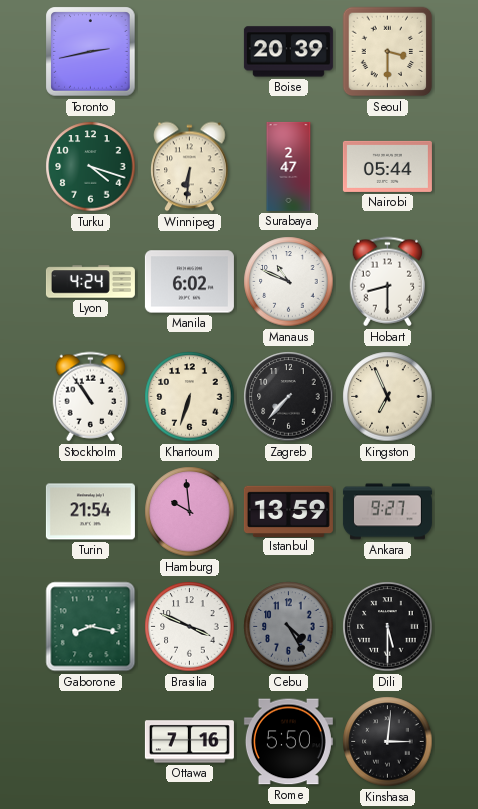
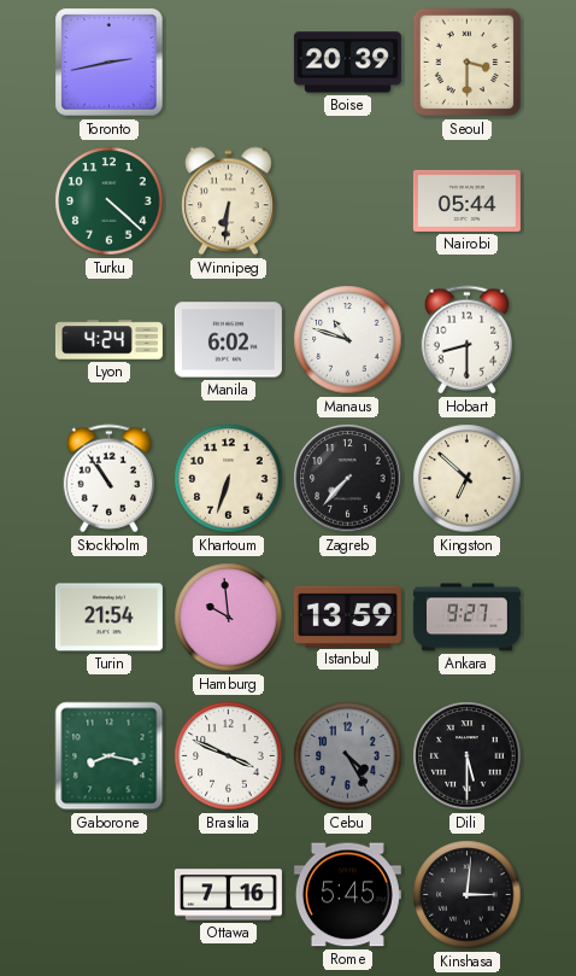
Turku: 4:18 -> 4:22 (110, 201)
Surabaya: 2:47 -> none (289, 166)
Manaus: 10:49 -> 10:48 (348, 340)
Kingston: 6:56 -> 6:52 (468, 479)
Rome: 5:50 -> 5:45 (347, 895)
